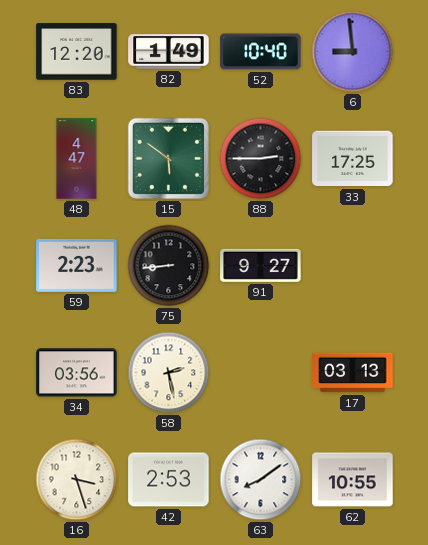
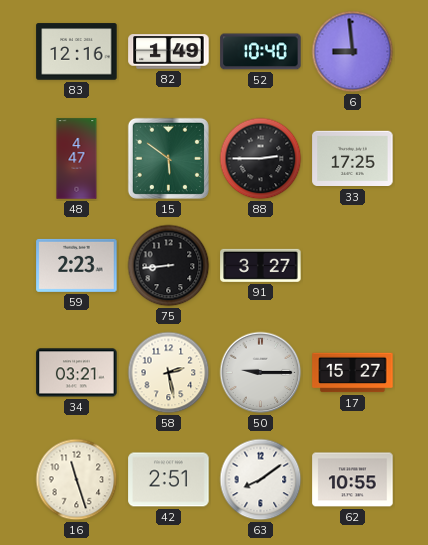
83: 12:20 -> 12:16 (77, 52)
91: 9:27 -> 3:27 (261, 265)
34: 03:56 -> 03:21 (77, 373)
50: none -> 9:15 (261, 373)
17: 03:13 -> 15:27 (353, 373)
16: 3:27 -> 11:27 (77, 480)
42: 2:53 -> 2:51 (169, 480)
